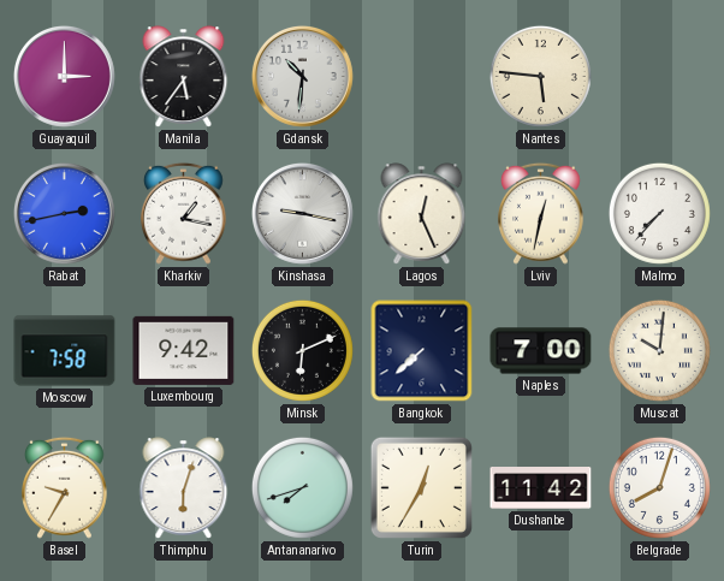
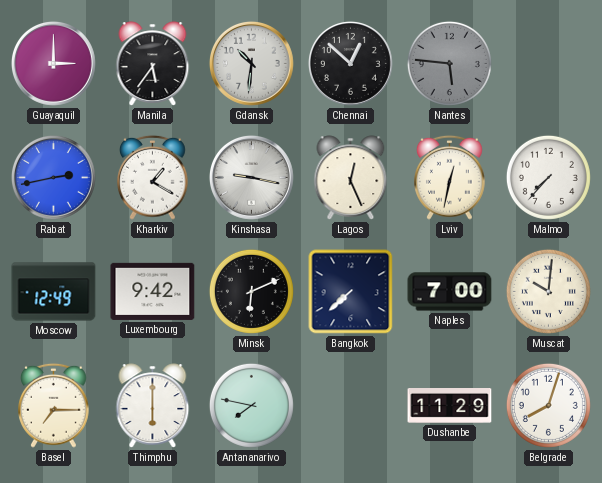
Chennai: none -> 12:52 (350, 63)
Nantes dial: cream -> grey (449, 63)
Kharkiv: 1:17 -> 1:20 (153, 177)
Moscow: 7:58 -> 12:49 (54, 292)
Basel: 9:35 -> 7:15 (54, 405)
Thimphu: 6:03 -> 6:00 (153, 406)
Antananarivo: 7:42 -> 7:47 (251, 405)
Turin: 12:35 -> none (421, 487)
Dushanbe: 11:42 -> 11:29 (450, 406)
